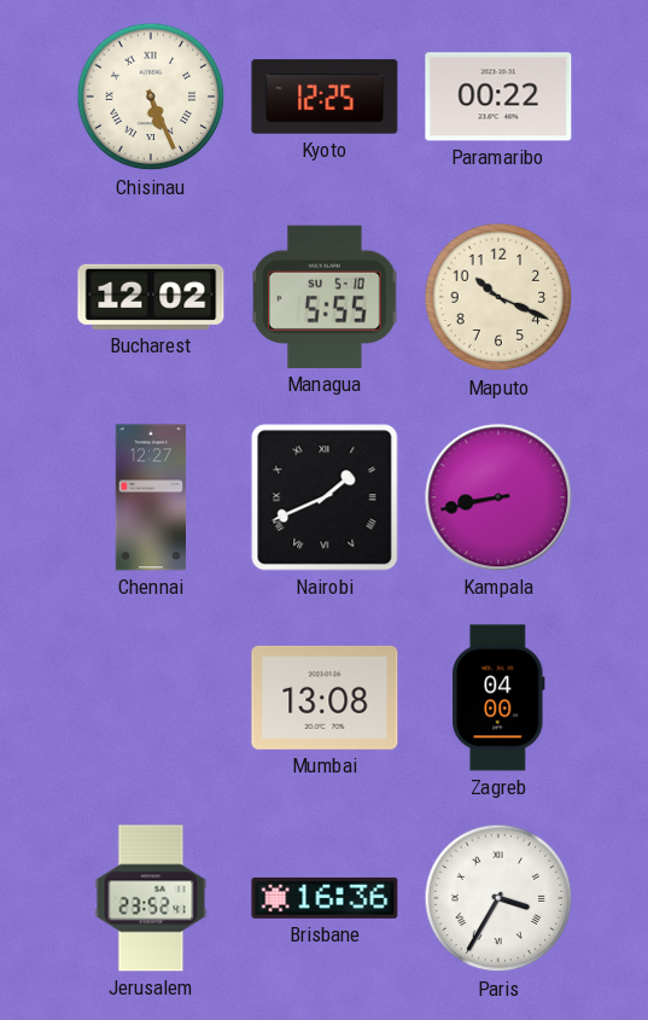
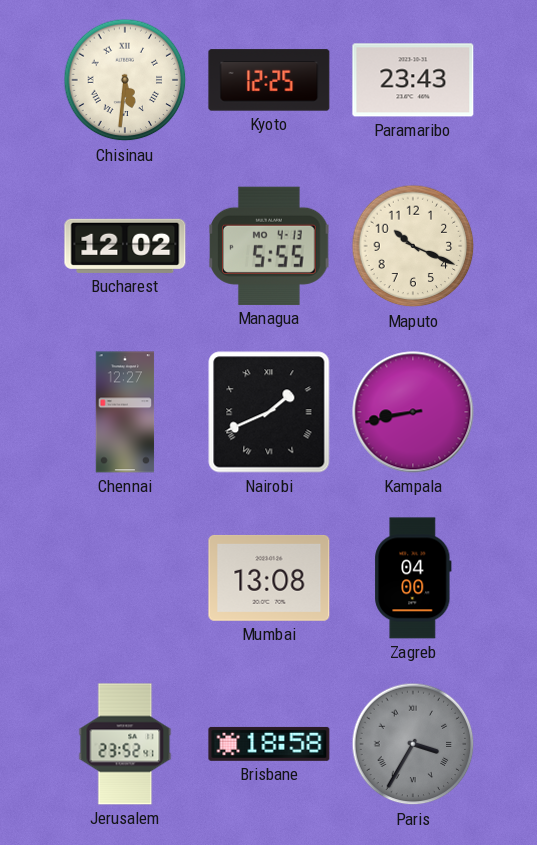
Chisinau: 5:26 -> 5:31 (125, 80)
Paramaribo: 00:22 -> 23:43 (413, 80)
Managua date: SU 5-10 -> MO 4-13 (269, 246)
Brisbane: 16:36 -> 18:58 (269, 744)
Paris dial: white -> grey (413, 744)
